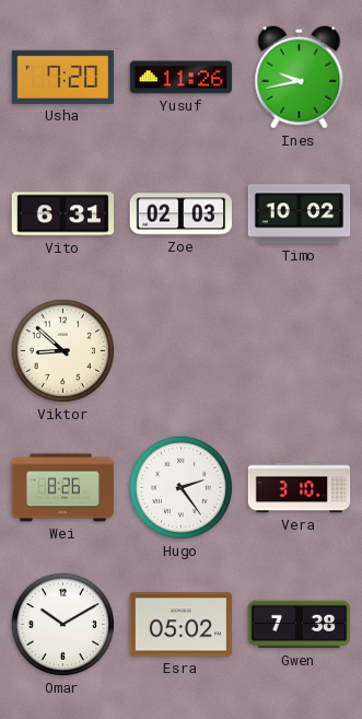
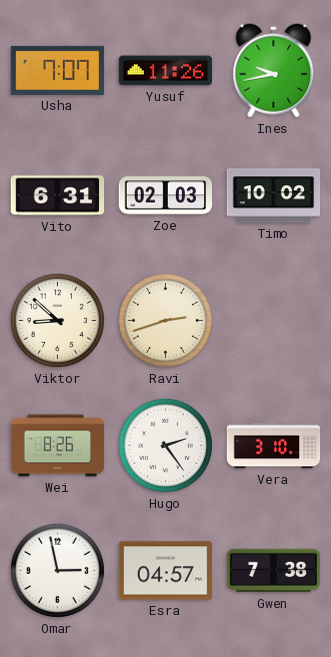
Usha: 7:20 -> 7:07 (58, 70)
Ravi: none -> 2:42 (165, 320)
Omar: 10:10 -> 2:58 (57, 570)
Esra: 05:02 -> 04:57 (166, 571)
